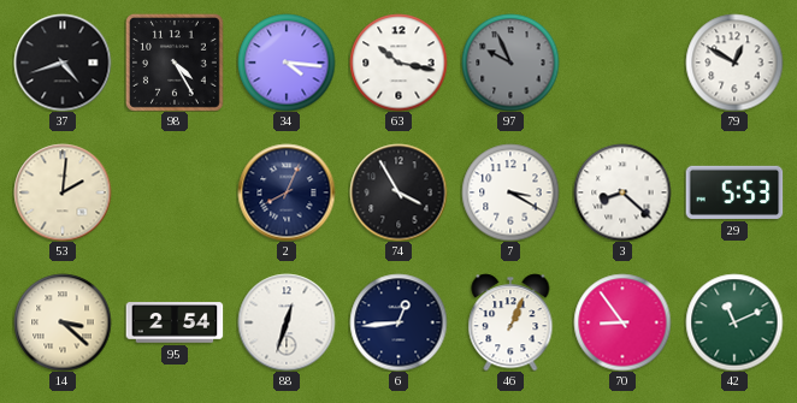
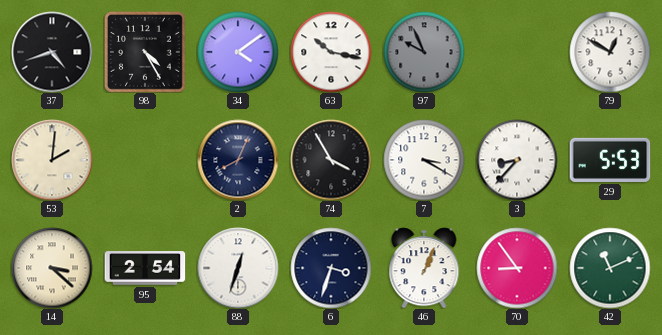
34: 4:16 -> 4:09 (238, 52)
3: 8:22 -> 8:37 (517, 160)
6: 12:44 -> 3:33 (331, 268)
